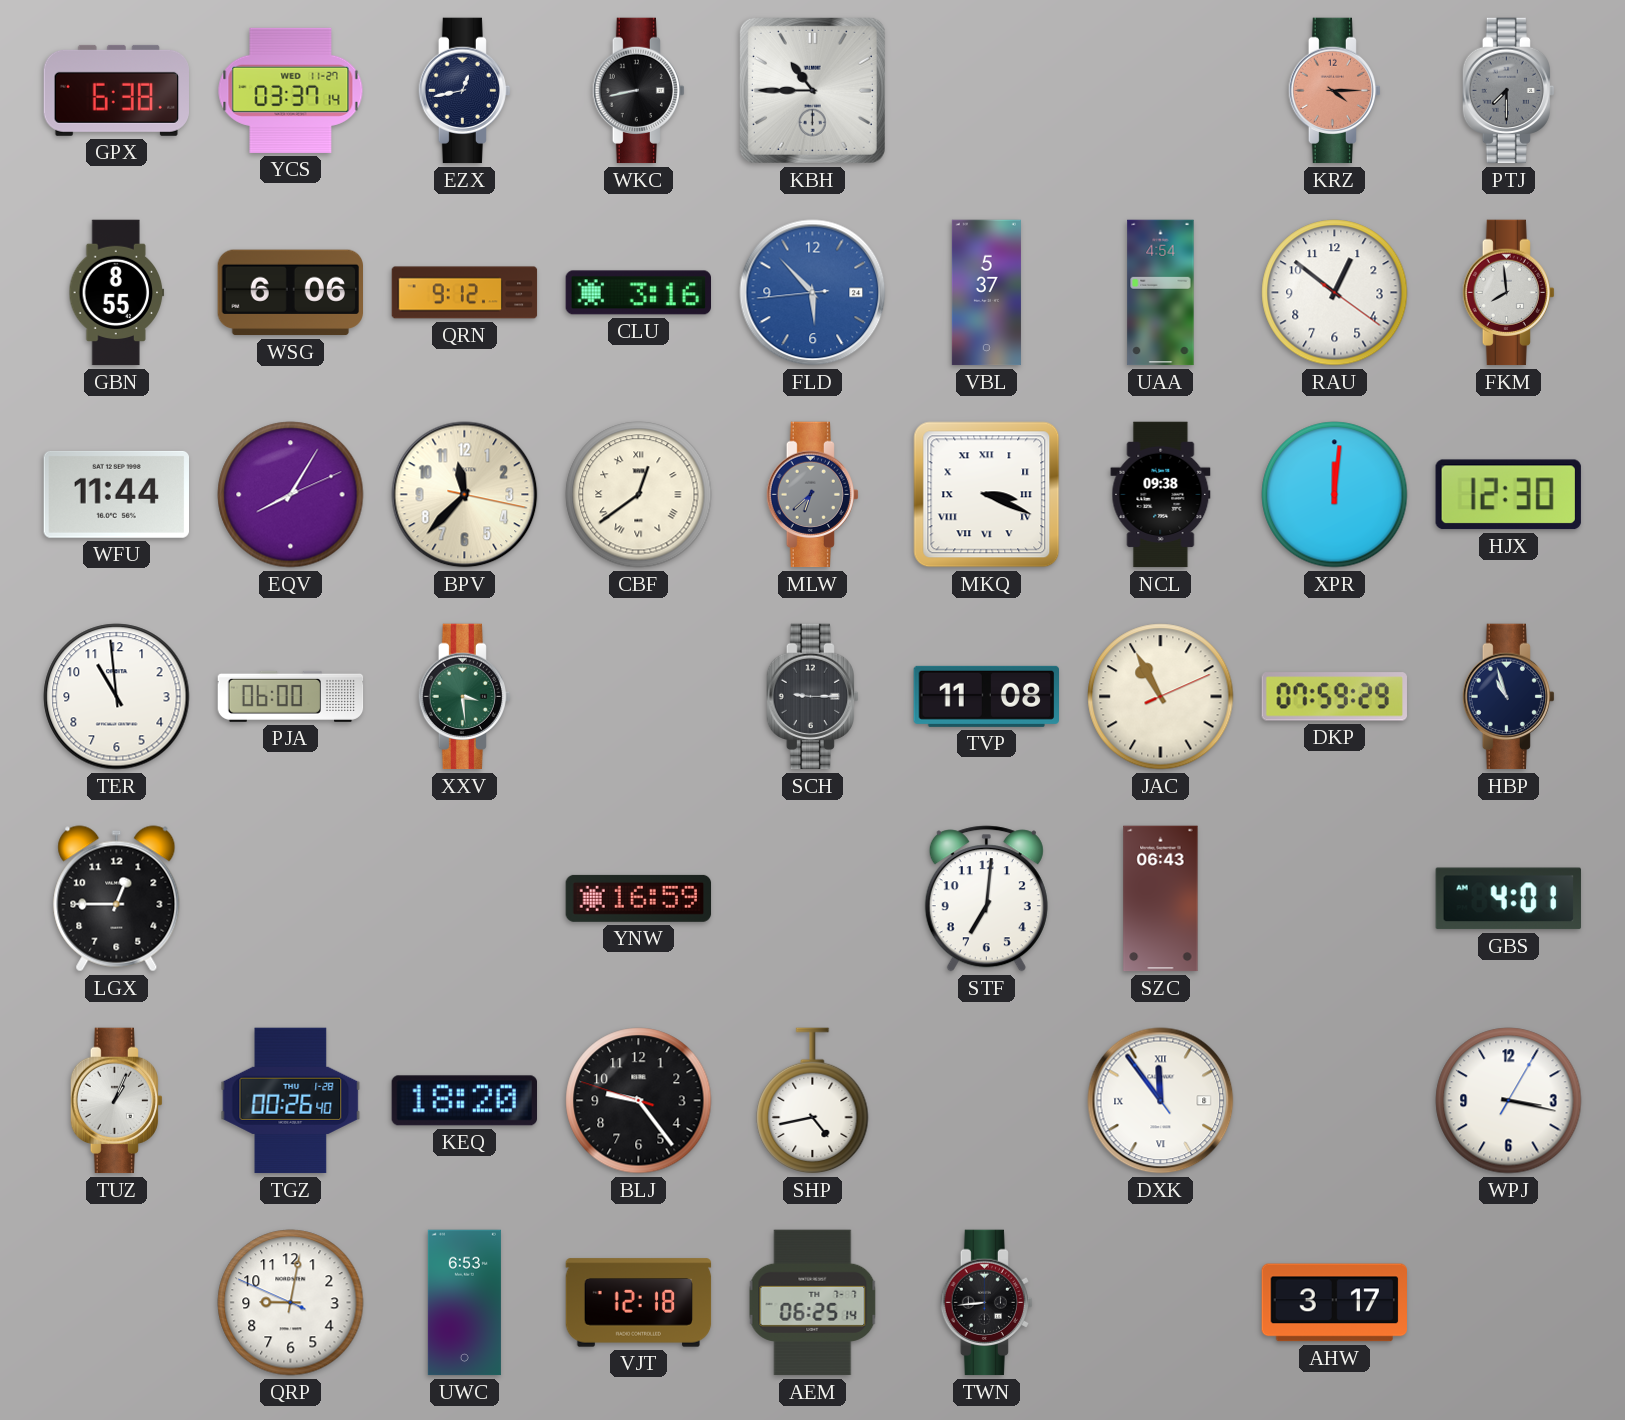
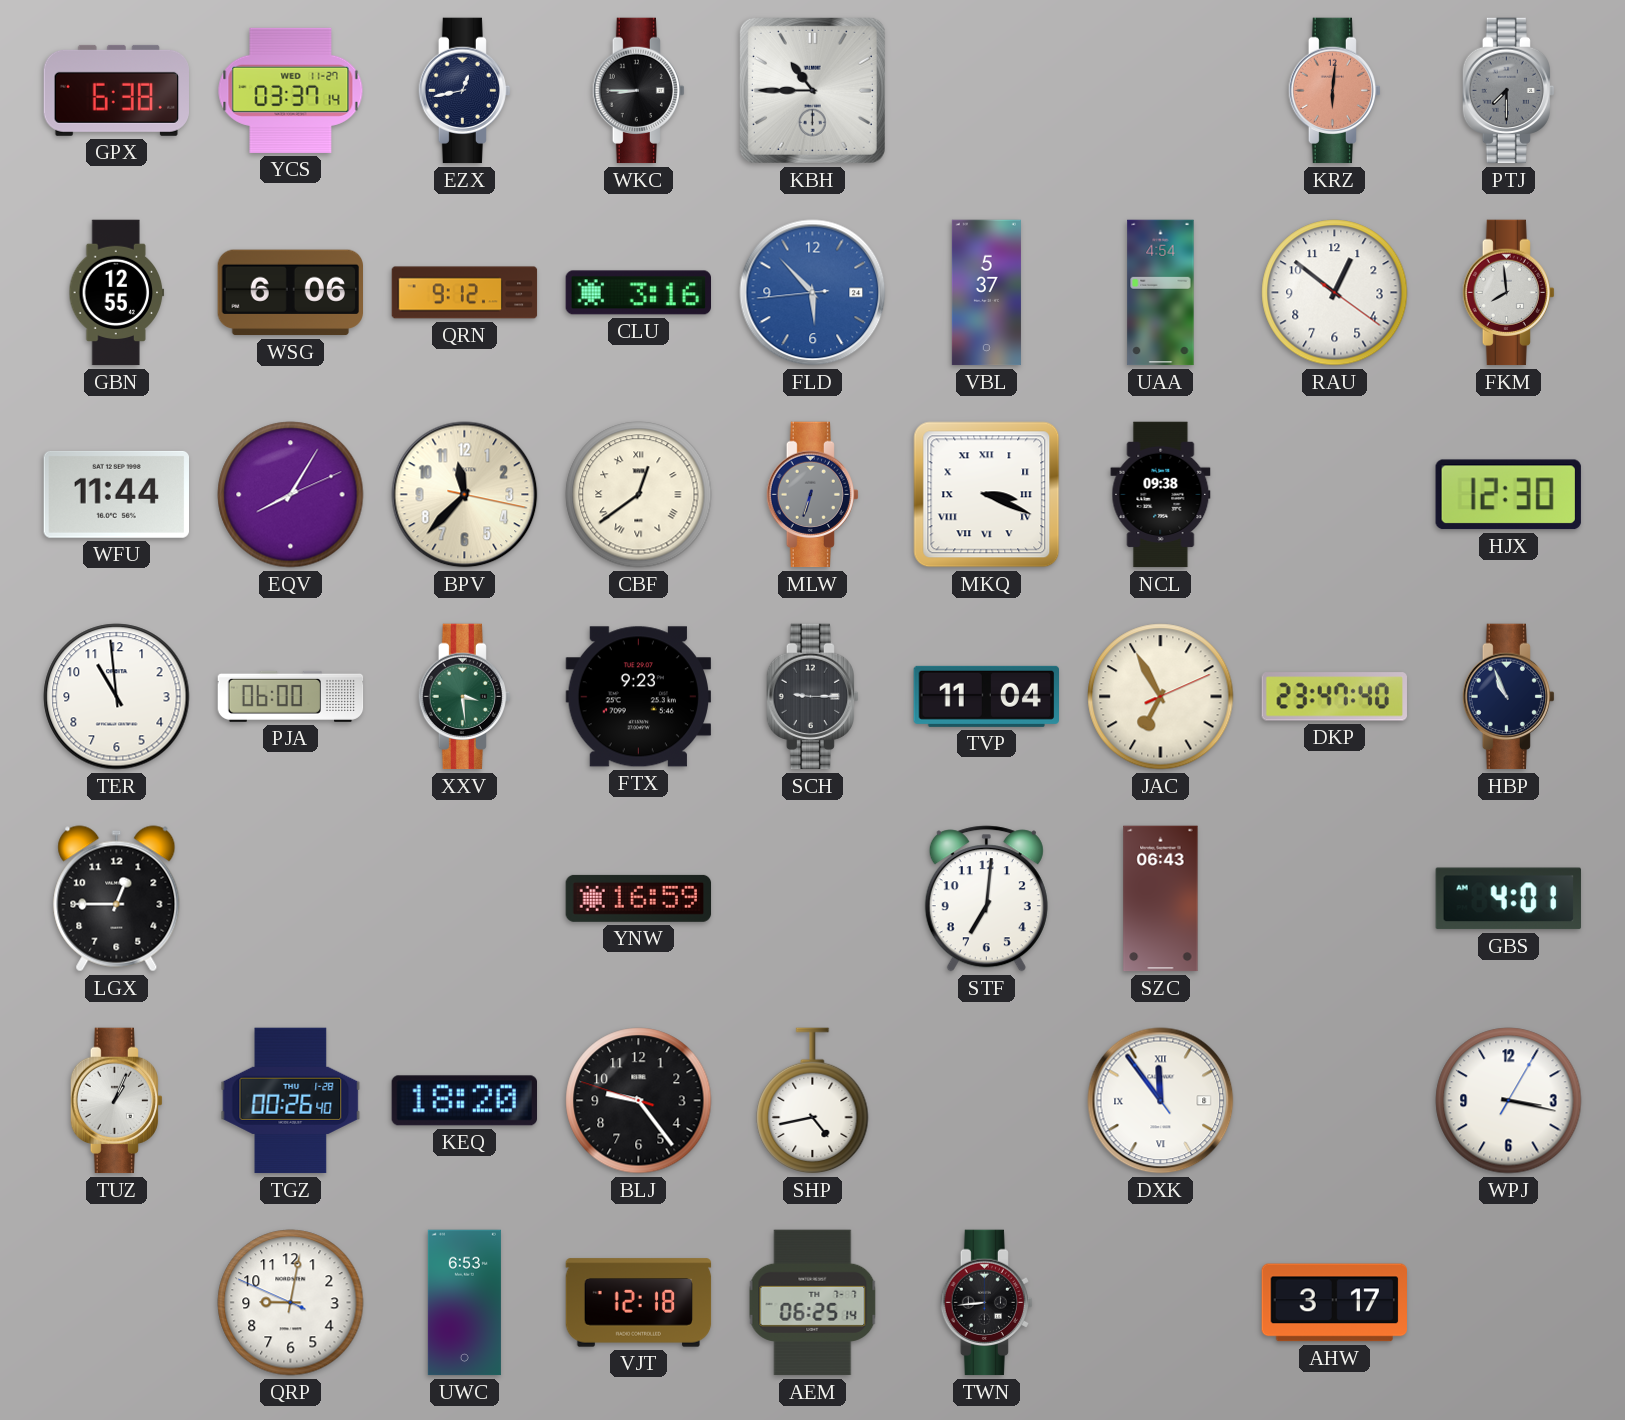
WKC: 8:43 -> 8:45 (638, 91)
KRZ: 4:15 -> 6:01 (1334, 91)
GBN: 8:55 -> 12:55 (117, 293)
MLW: 6:38 -> 6:33 (812, 495)
XPR: 12:01 -> none (1335, 495)
FTX: none -> 9:23 (638, 697)
TVP: 11:08 -> 11:04 (986, 696)
JAC: 10:55 -> 6:55 (1161, 697)
DKP: 07:59 -> 23:47 (1334, 697)
HBP: 10:57 -> 10:56 (1508, 697)
